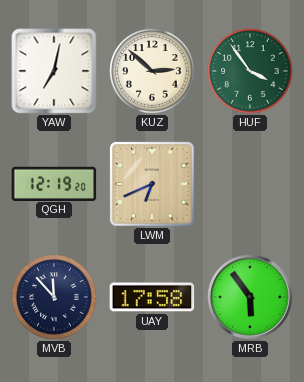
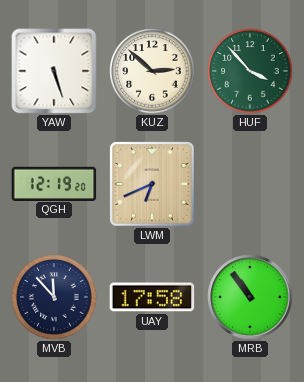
YAW: 7:02 -> 5:27 (54, 71)
HUF: 3:54 -> 3:53 (250, 71)
MRB: 5:54 -> 10:54 (250, 297)
